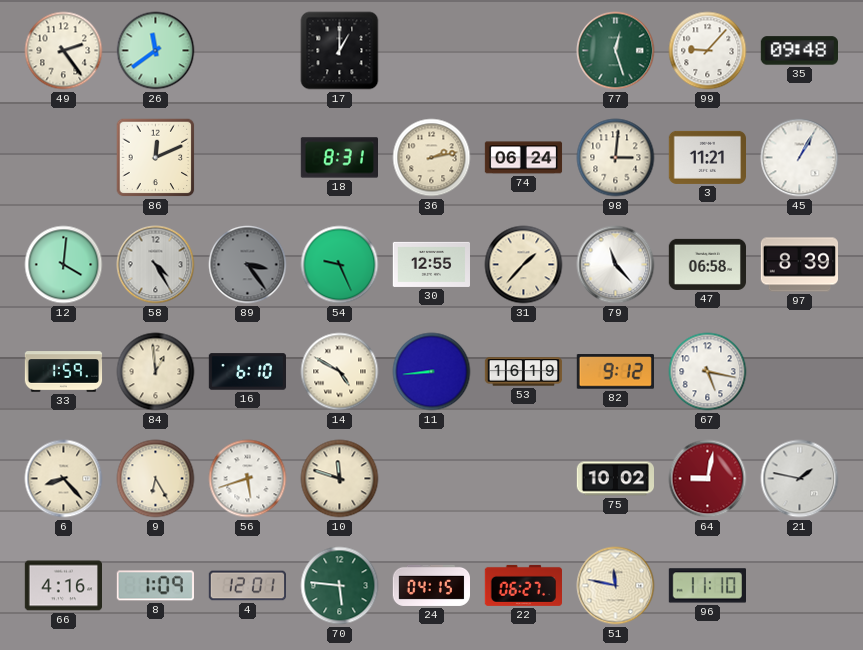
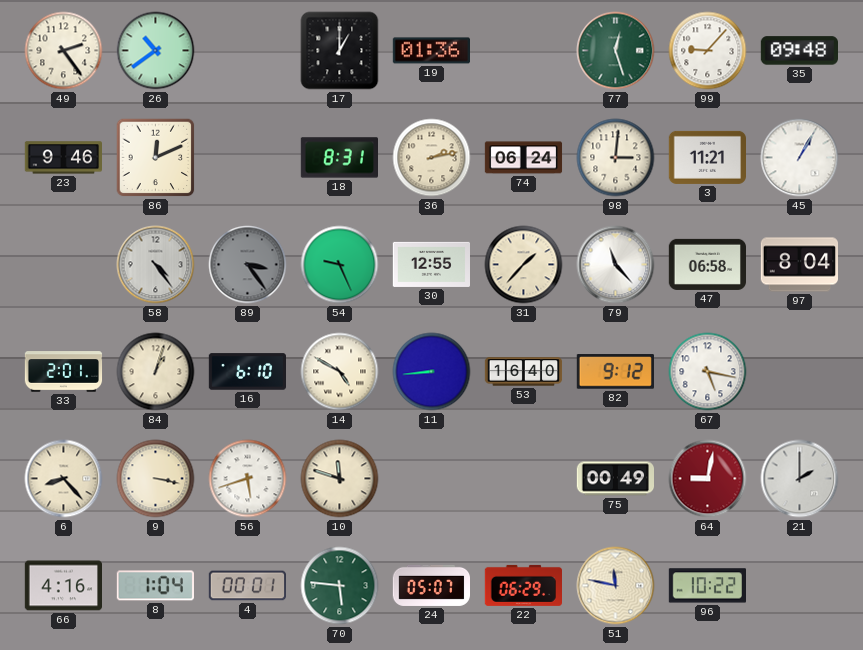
26: 11:39 -> 10:39 (156, 51)
19: none -> 01:36 (431, 51)
23: none -> 9:46 (63, 158)
12: 4:01 -> none (64, 265)
58: 4:25 -> 4:24 (156, 265)
97: 8:39 -> 8:04 (799, 265)
33: 1:59 -> 2:01 (64, 372)
84: 12:59 -> 1:03 (156, 372)
53: 16:19 -> 16:40 (524, 372)
9: 6:25 -> 3:17 (156, 479)
75: 10:02 -> 00:49 (615, 479)
21: 1:47 -> 2:00 (800, 479)
8: 1:09 -> 1:04 (155, 586)
4: 12:01 -> 00:01 (247, 586)
24: 04:15 -> 05:07 (432, 585)
22: 06:27 -> 06:29 (523, 585)
96: 11:10 -> 10:22 (707, 586)
